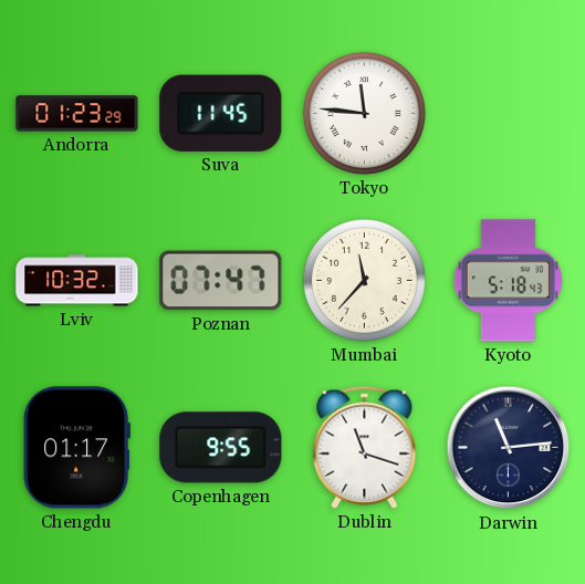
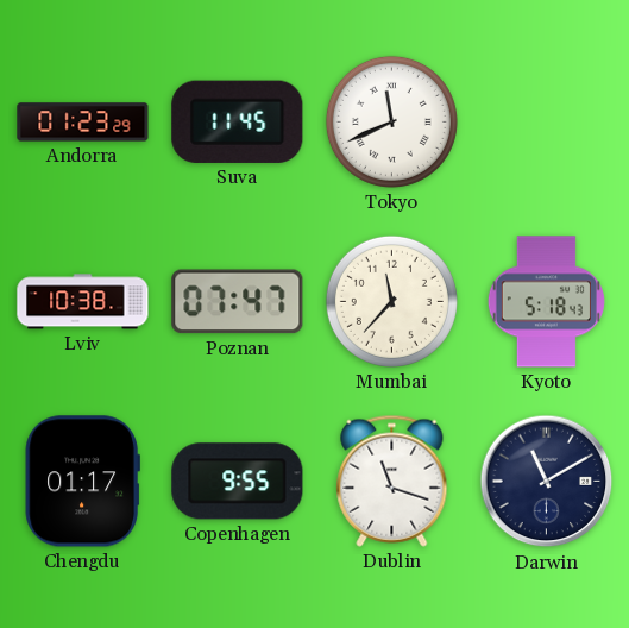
Tokyo: 11:46 -> 11:41 (391, 121)
Lviv: 10:32 -> 10:38 (83, 302)
Darwin: 11:14 -> 11:10 (547, 482)
